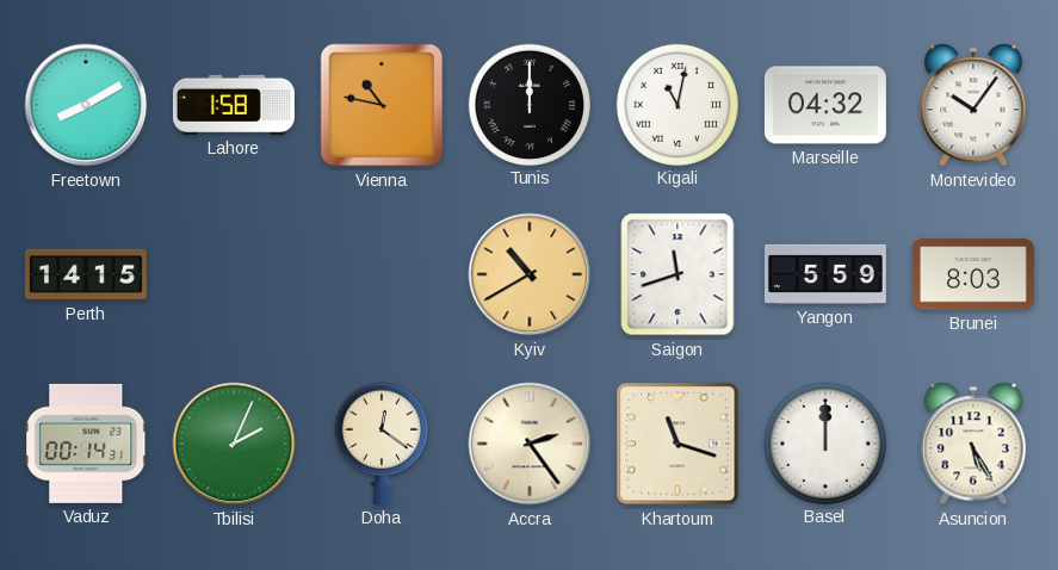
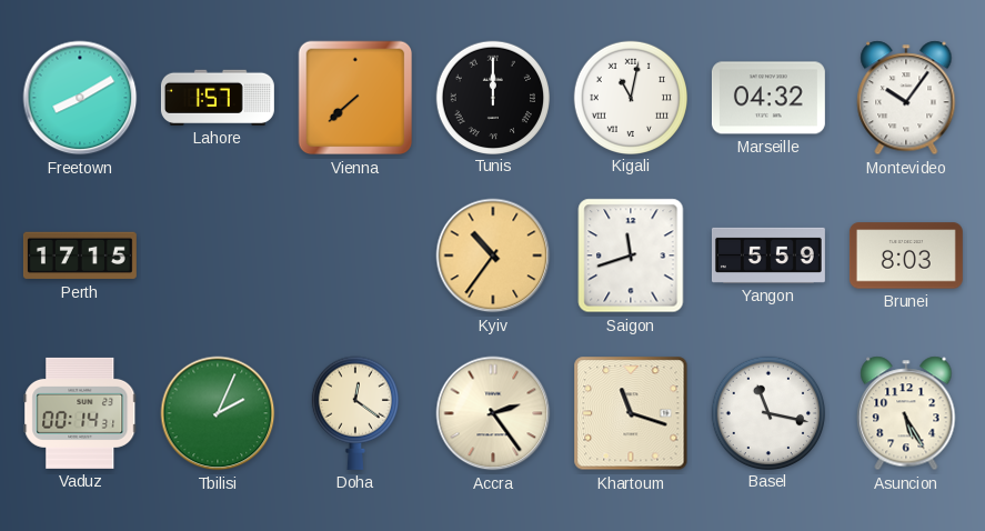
Lahore: 1:58 -> 1:57 (218, 98)
Vienna: 10:47 -> 7:38 (355, 98)
Perth: 14:15 -> 17:15 (80, 256)
Kyiv: 10:40 -> 10:36 (493, 256)
Basel: 12:00 -> 11:17 (767, 412)
